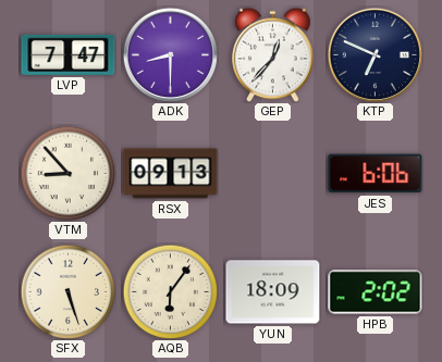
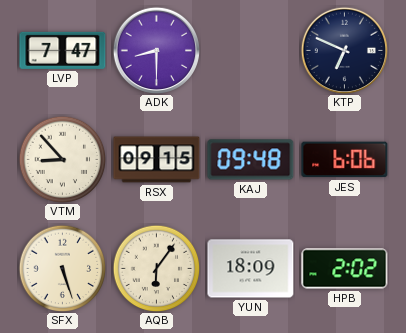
GEP: 12:37 -> none (273, 54)
RSX: 09:13 -> 09:15 (157, 160)
KAJ: none -> 09:48 (251, 160)
